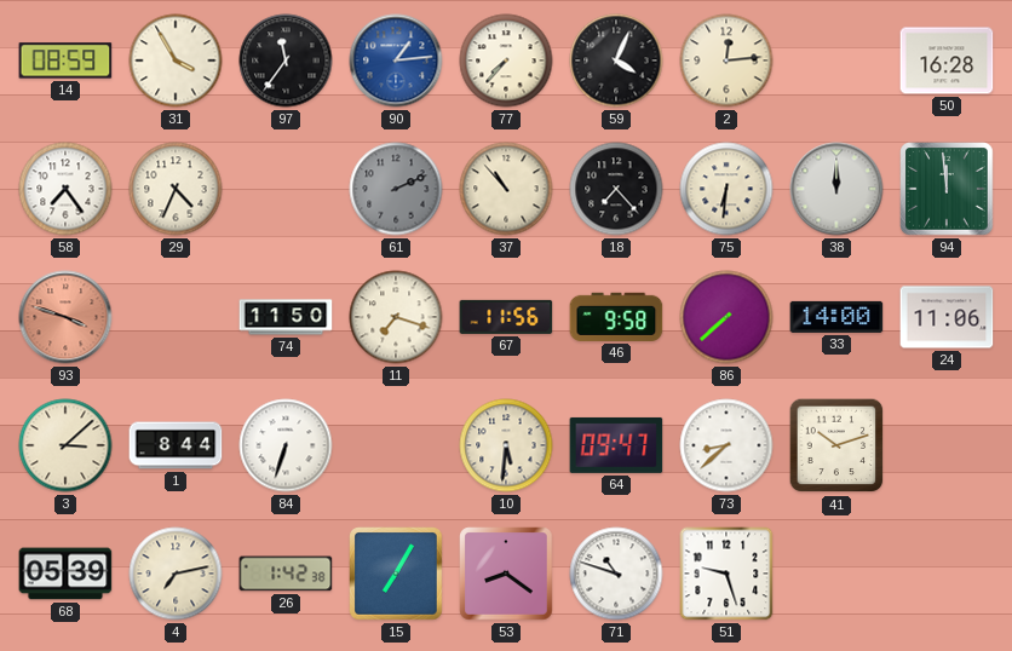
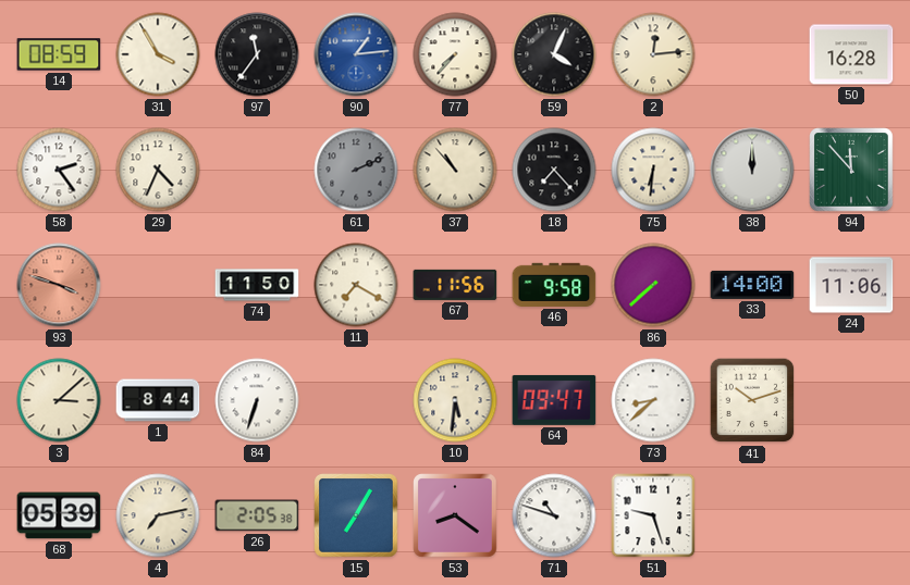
58: 7:24 -> 2:24 (59, 170)
94: 11:59 -> 11:53 (851, 170)
11: 7:18 -> 7:20 (356, 285)
26: 1:42 -> 2:05 (257, 515)
